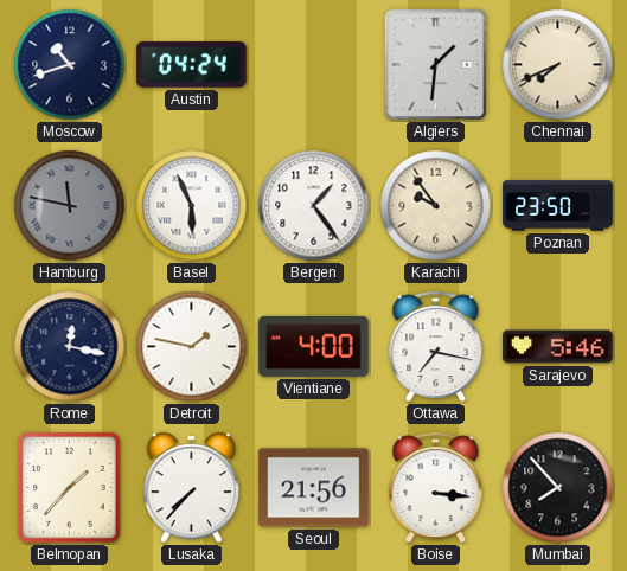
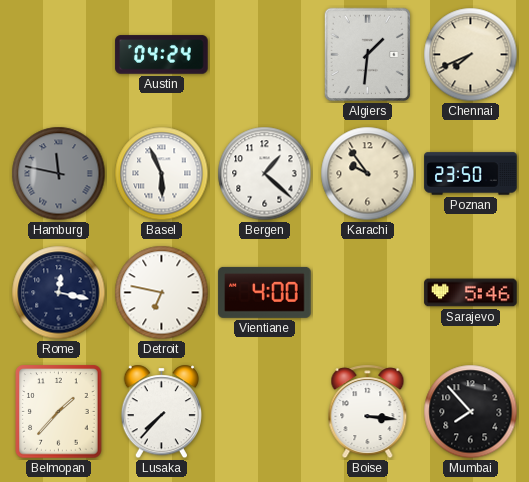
Moscow: 10:42 -> none (70, 65)
Bergen: 1:24 -> 1:22 (265, 174)
Detroit: 1:47 -> 6:47 (162, 293)
Ottawa: 7:17 -> none (436, 347)
Seoul: 21:56 -> none (314, 488)
